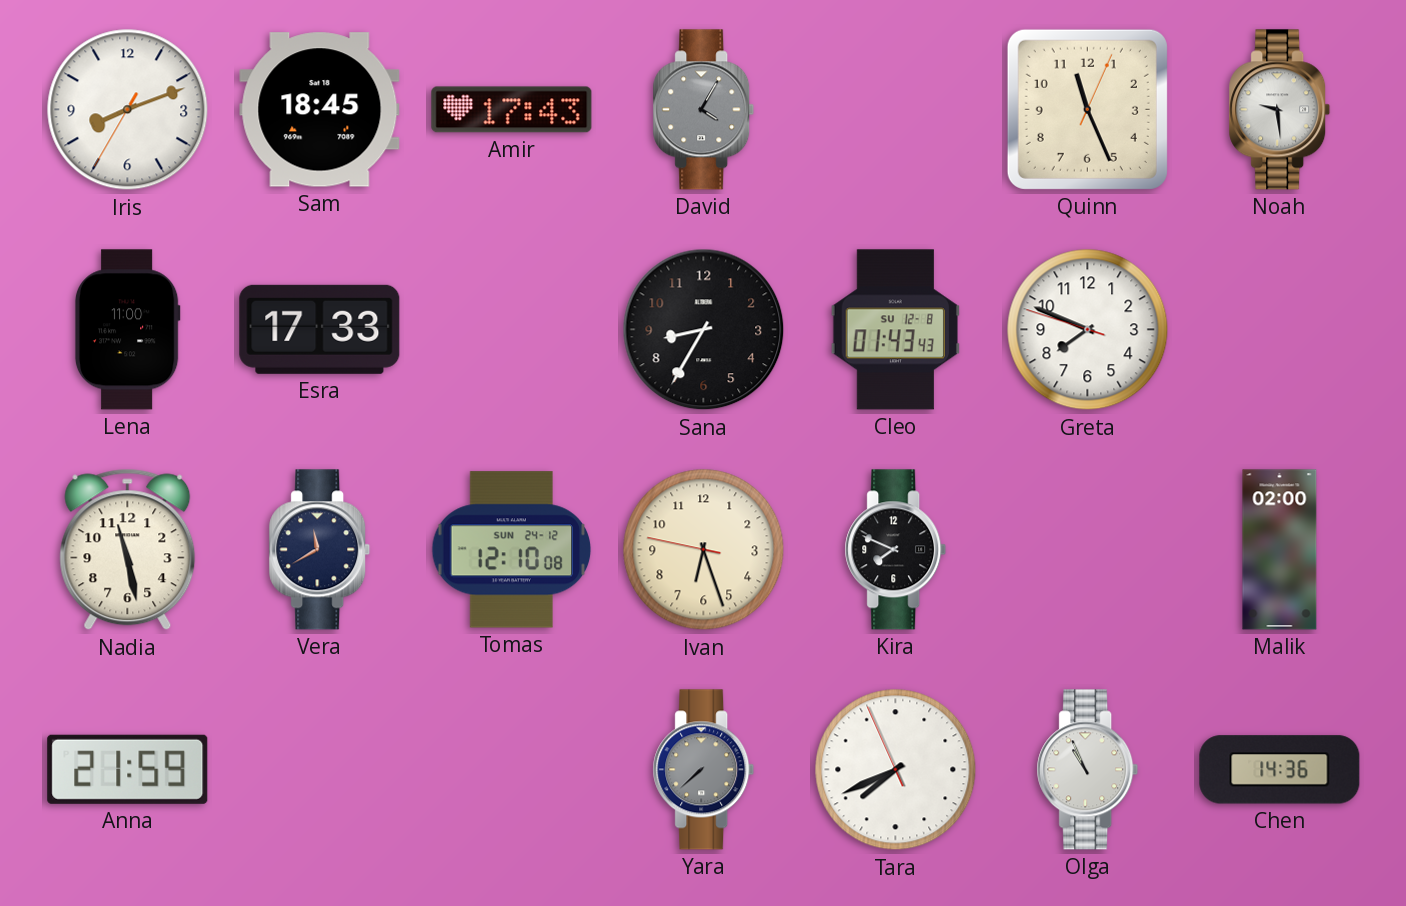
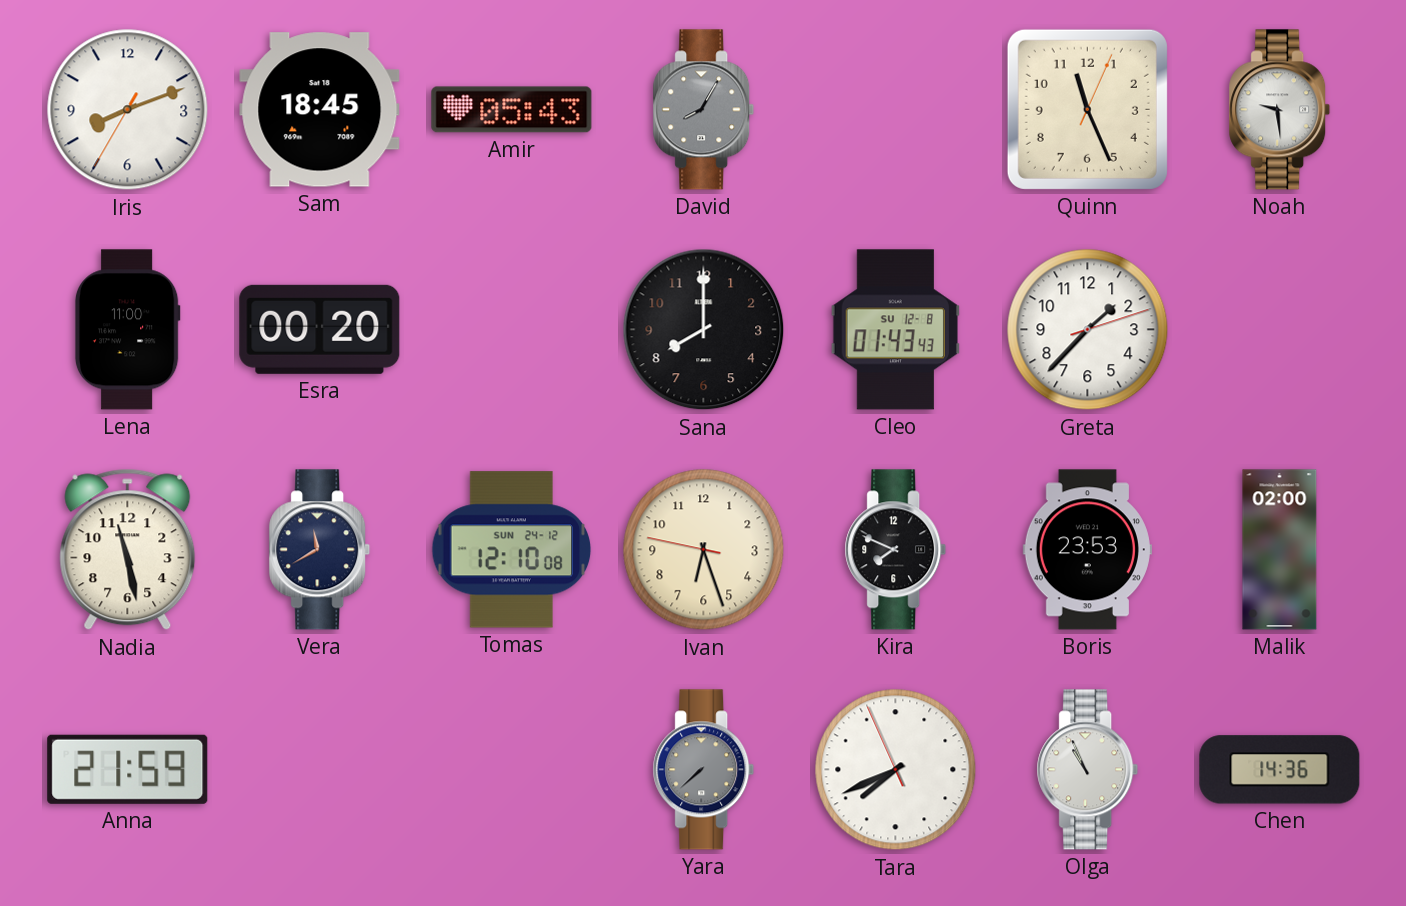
Amir: 17:43 -> 05:43 (512, 110)
David: 4:05 -> 8:05 (704, 110)
Esra: 17:33 -> 00:20 (320, 329)
Sana: 8:35 -> 8:00 (704, 330)
Greta: 7:48 -> 1:37 (1088, 330)
Boris: none -> 23:53 (1087, 550)
